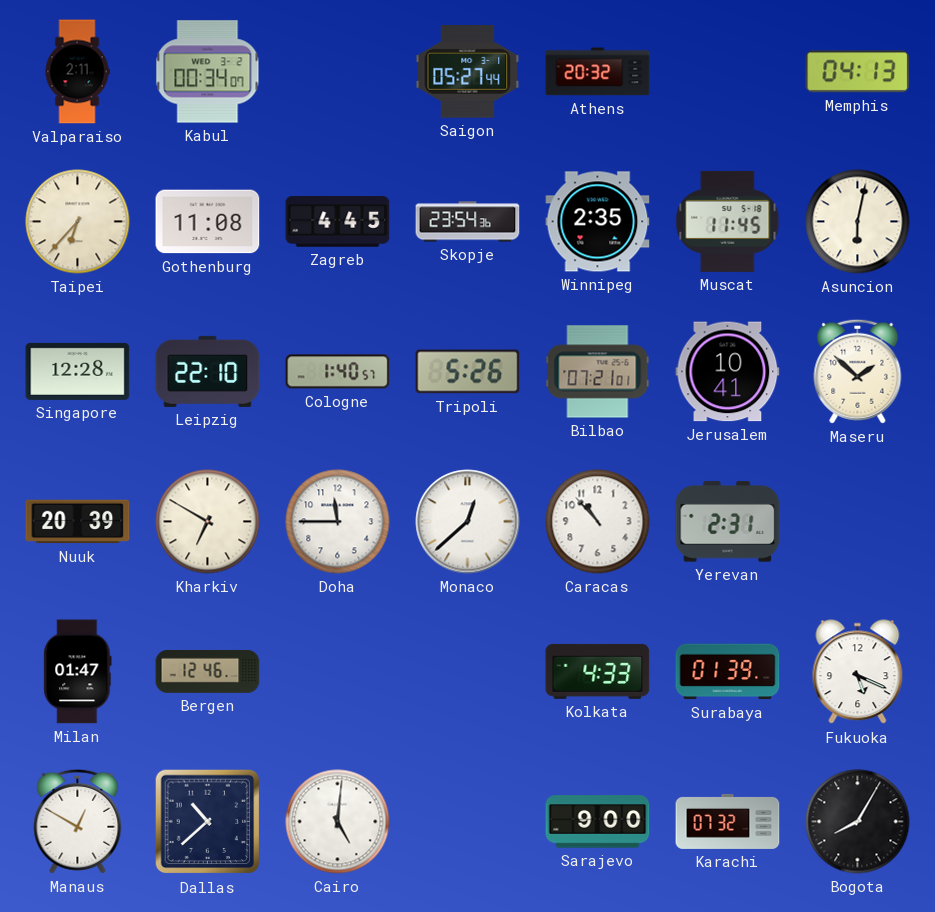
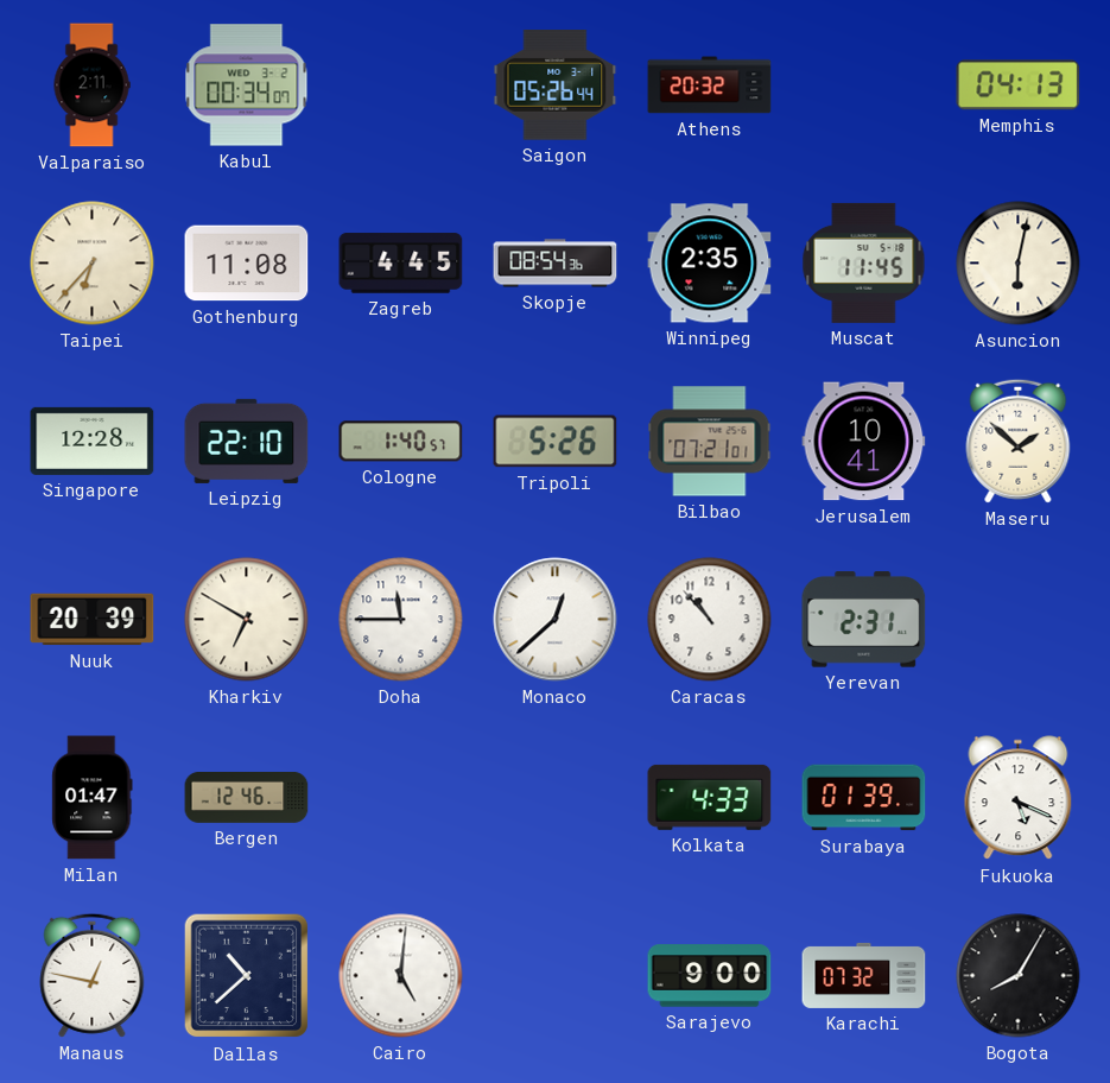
Saigon: 05:27 -> 05:26 (556, 85)
Skopje: 23:54 -> 08:54 (556, 264)
Manaus: 12:50 -> 12:47 (93, 975)
